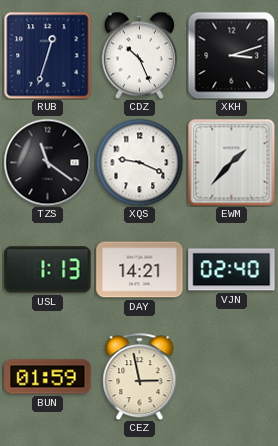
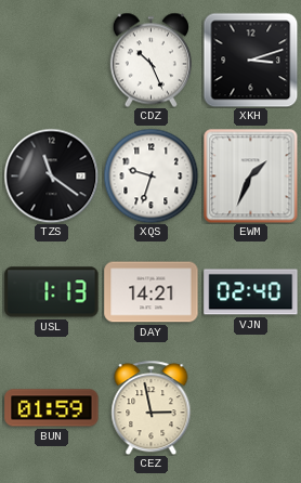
RUB: 12:33 -> none (47, 55)
XQS: 9:19 -> 9:33 (150, 175)
EWM: 1:37 -> 1:34 (250, 175)
